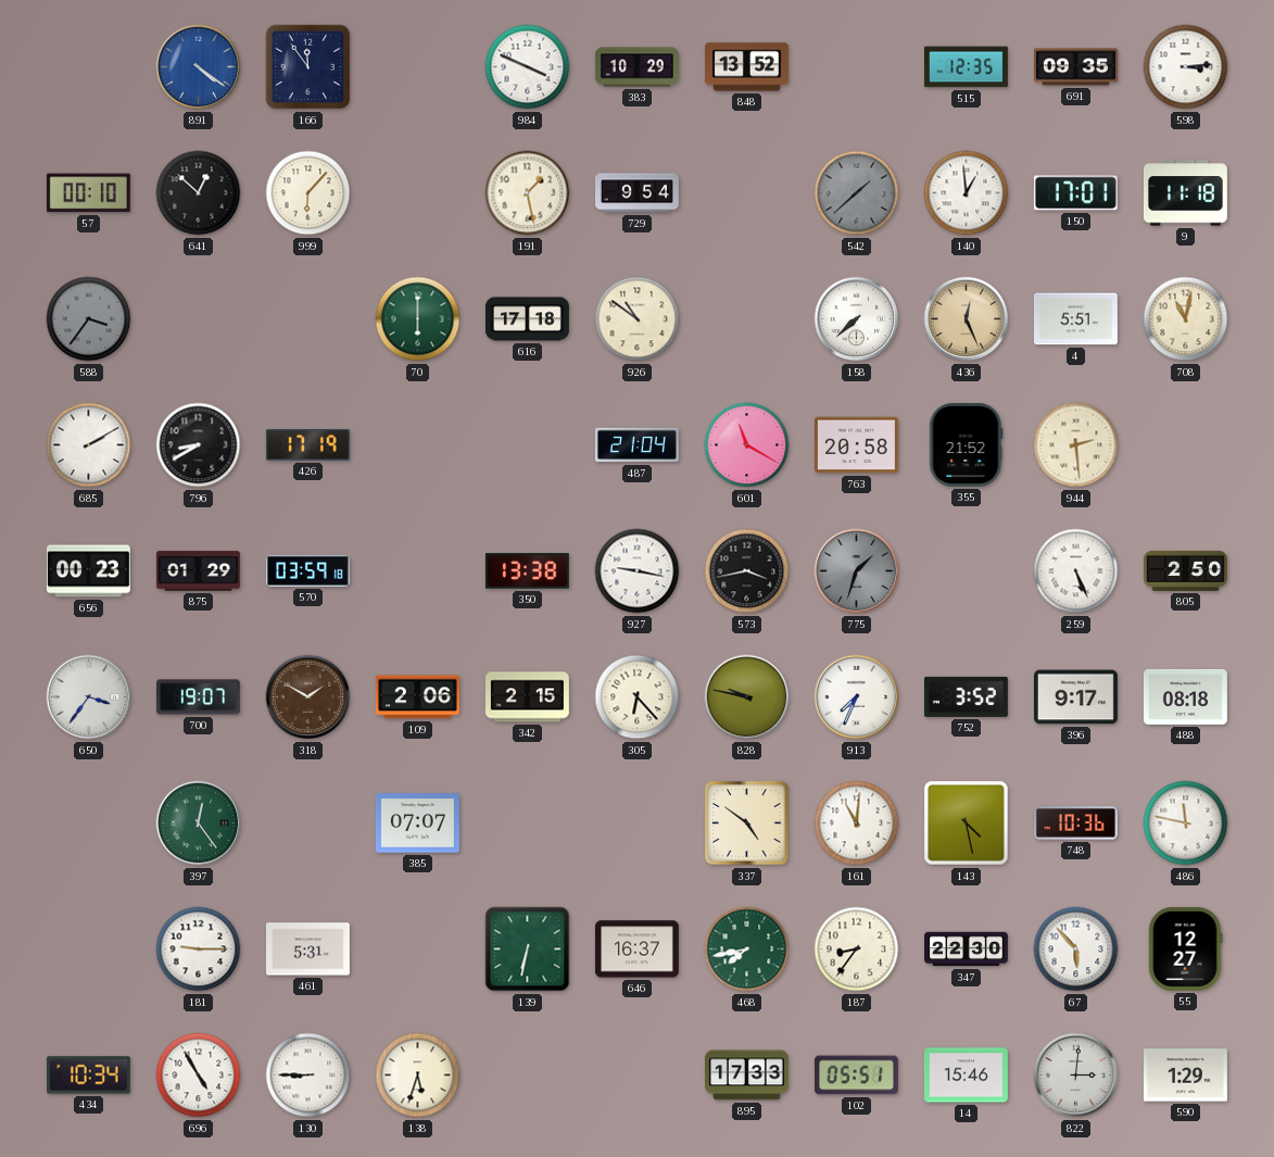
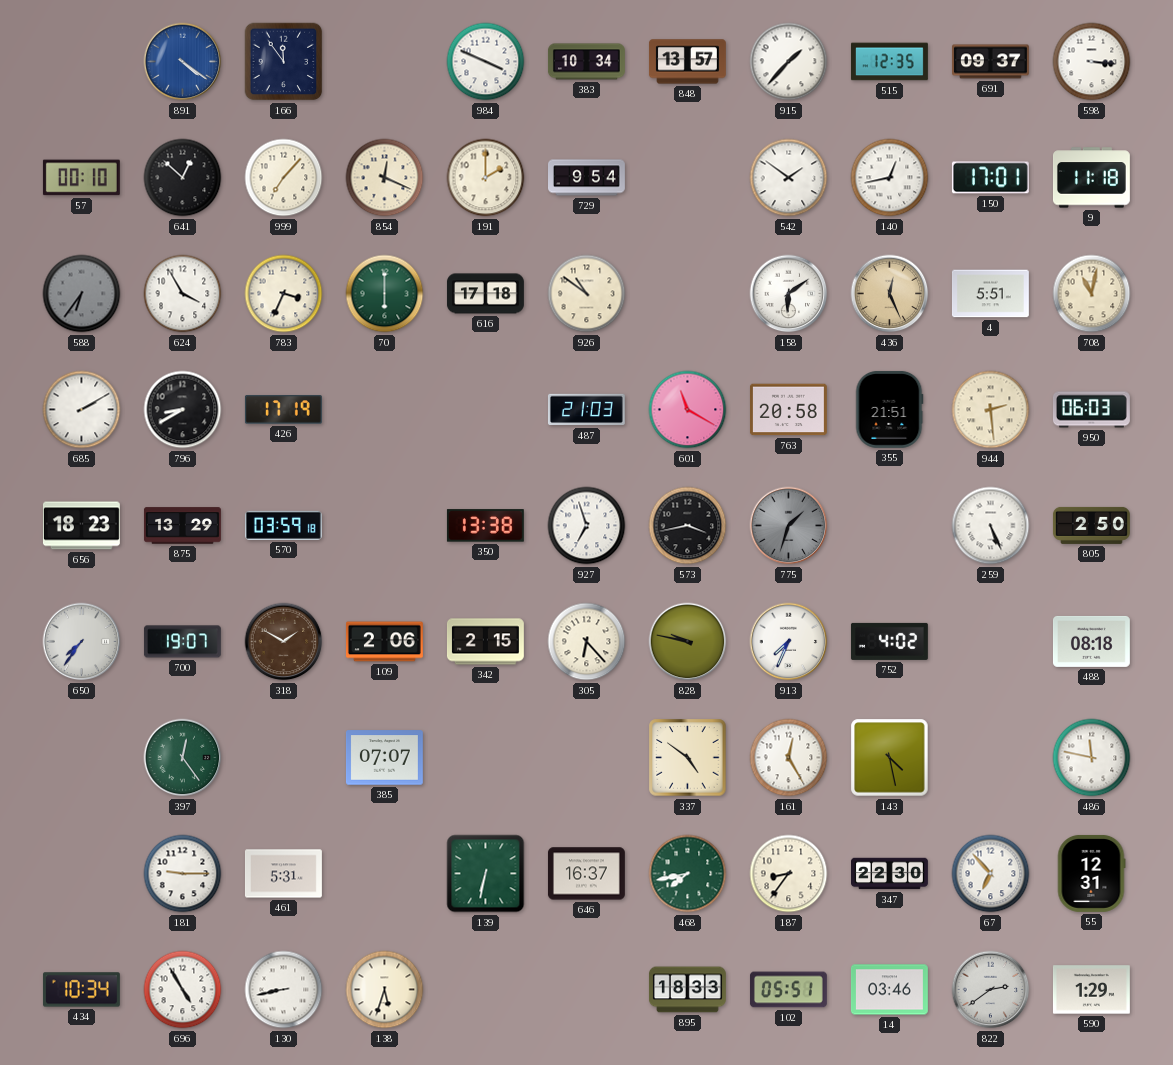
383: 10:29 -> 10:34 (586, 62)
848: 13:52 -> 13:57 (687, 62)
915: none -> 1:37 (789, 62)
691: 09:35 -> 09:37 (990, 62)
598: 3:14 -> 3:16 (1092, 62)
999: 6:07 -> 7:07 (284, 178)
854: none -> 12:19 (385, 178)
191: 1:28 -> 2:00 (486, 178)
542: 1:38 -> 1:51 (789, 178)
542 dial: grey -> white (789, 178)
140: 12:59 -> 12:43 (890, 178)
588: 3:36 -> 6:36 (82, 294)
624: none -> 3:55 (183, 294)
783: none -> 3:34 (284, 294)
158: 7:38 -> 6:09 (789, 294)
487: 21:04 -> 21:03 (586, 410)
355: 21:52 -> 21:51 (889, 409)
950: none -> 06:03 (1091, 410)
656: 00:23 -> 18:23 (81, 526)
875: 01:29 -> 13:29 (183, 526)
927: 9:17 -> 6:57 (587, 526)
650: 3:36 -> 7:36 (82, 642)
752: 3:52 -> 4:02 (889, 641)
396: 9:17 -> none (1075, 697)
161: 11:01 -> 12:25 (789, 758)
748: 10:36 -> none (1075, 823)
67: 5:53 -> 6:53 (991, 874)
55: 12:27 -> 12:31 (1091, 873)
130: 8:45 -> 8:43 (284, 990)
895: 17:33 -> 18:33 (687, 990)
14: 15:46 -> 03:46 (889, 990)
822: 3:01 -> 2:39 (991, 990)
